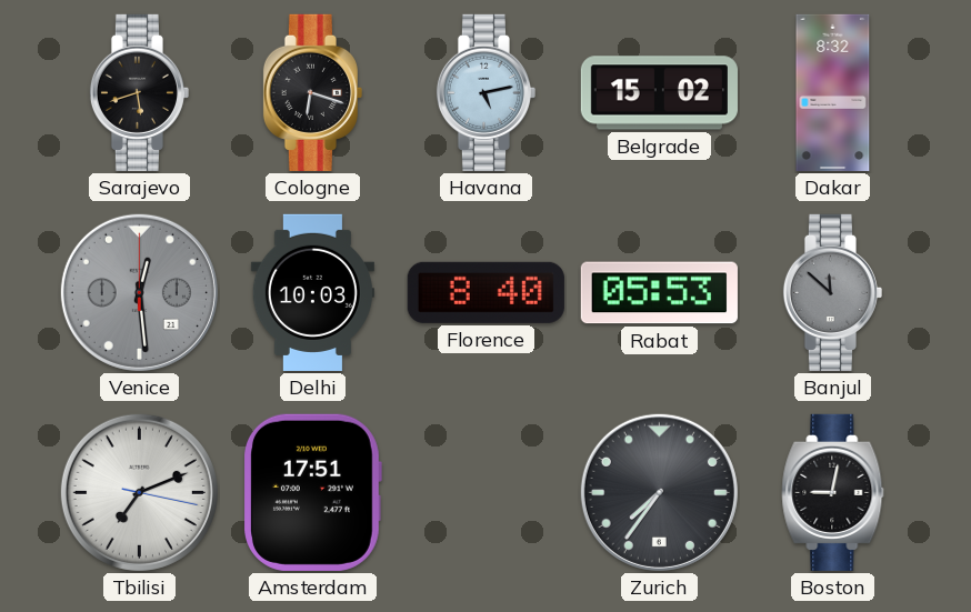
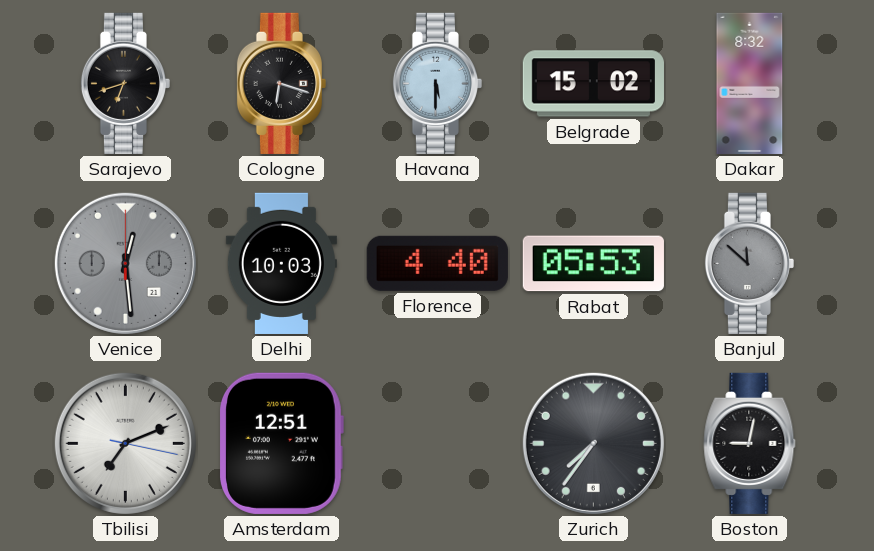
Sarajevo: 5:42 -> 6:42 (125, 83)
Havana: 5:13 -> 5:30 (437, 83)
Florence: 8:40 -> 4:40 (437, 263)
Amsterdam: 17:51 -> 12:51 (282, 443)
